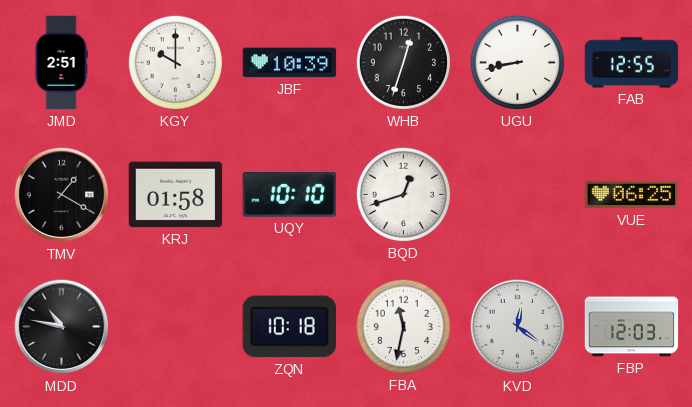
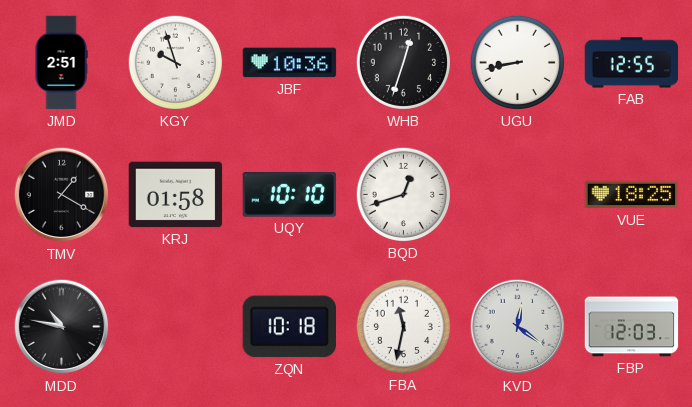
KGY: 10:00 -> 9:57 (175, 62)
JBF: 10:39 -> 10:36 (290, 63)
VUE: 06:25 -> 18:25 (632, 195)
